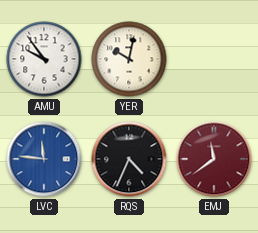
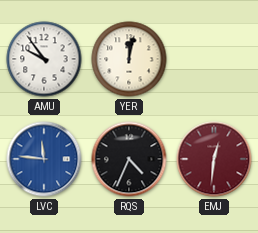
YER: 10:02 -> 12:02 (129, 59)
EMJ: 11:39 -> 12:31 (214, 159)
